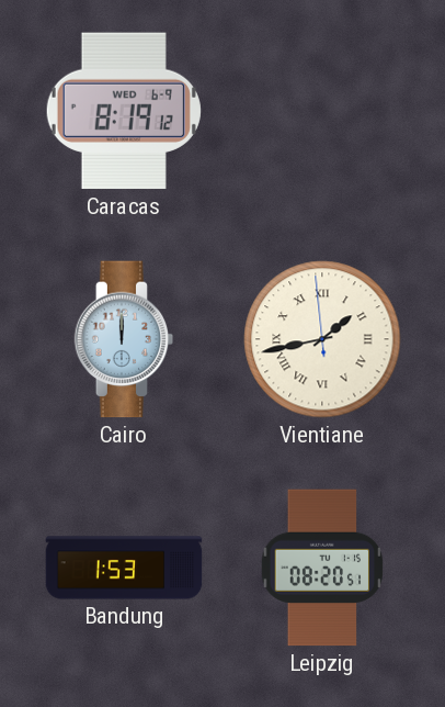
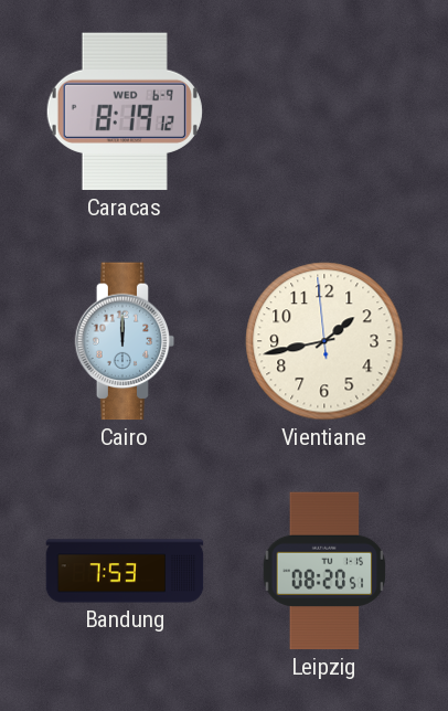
Vientiane numerals: Roman -> Arabic (324, 341)
Bandung: 1:53 -> 7:53 (125, 571)
